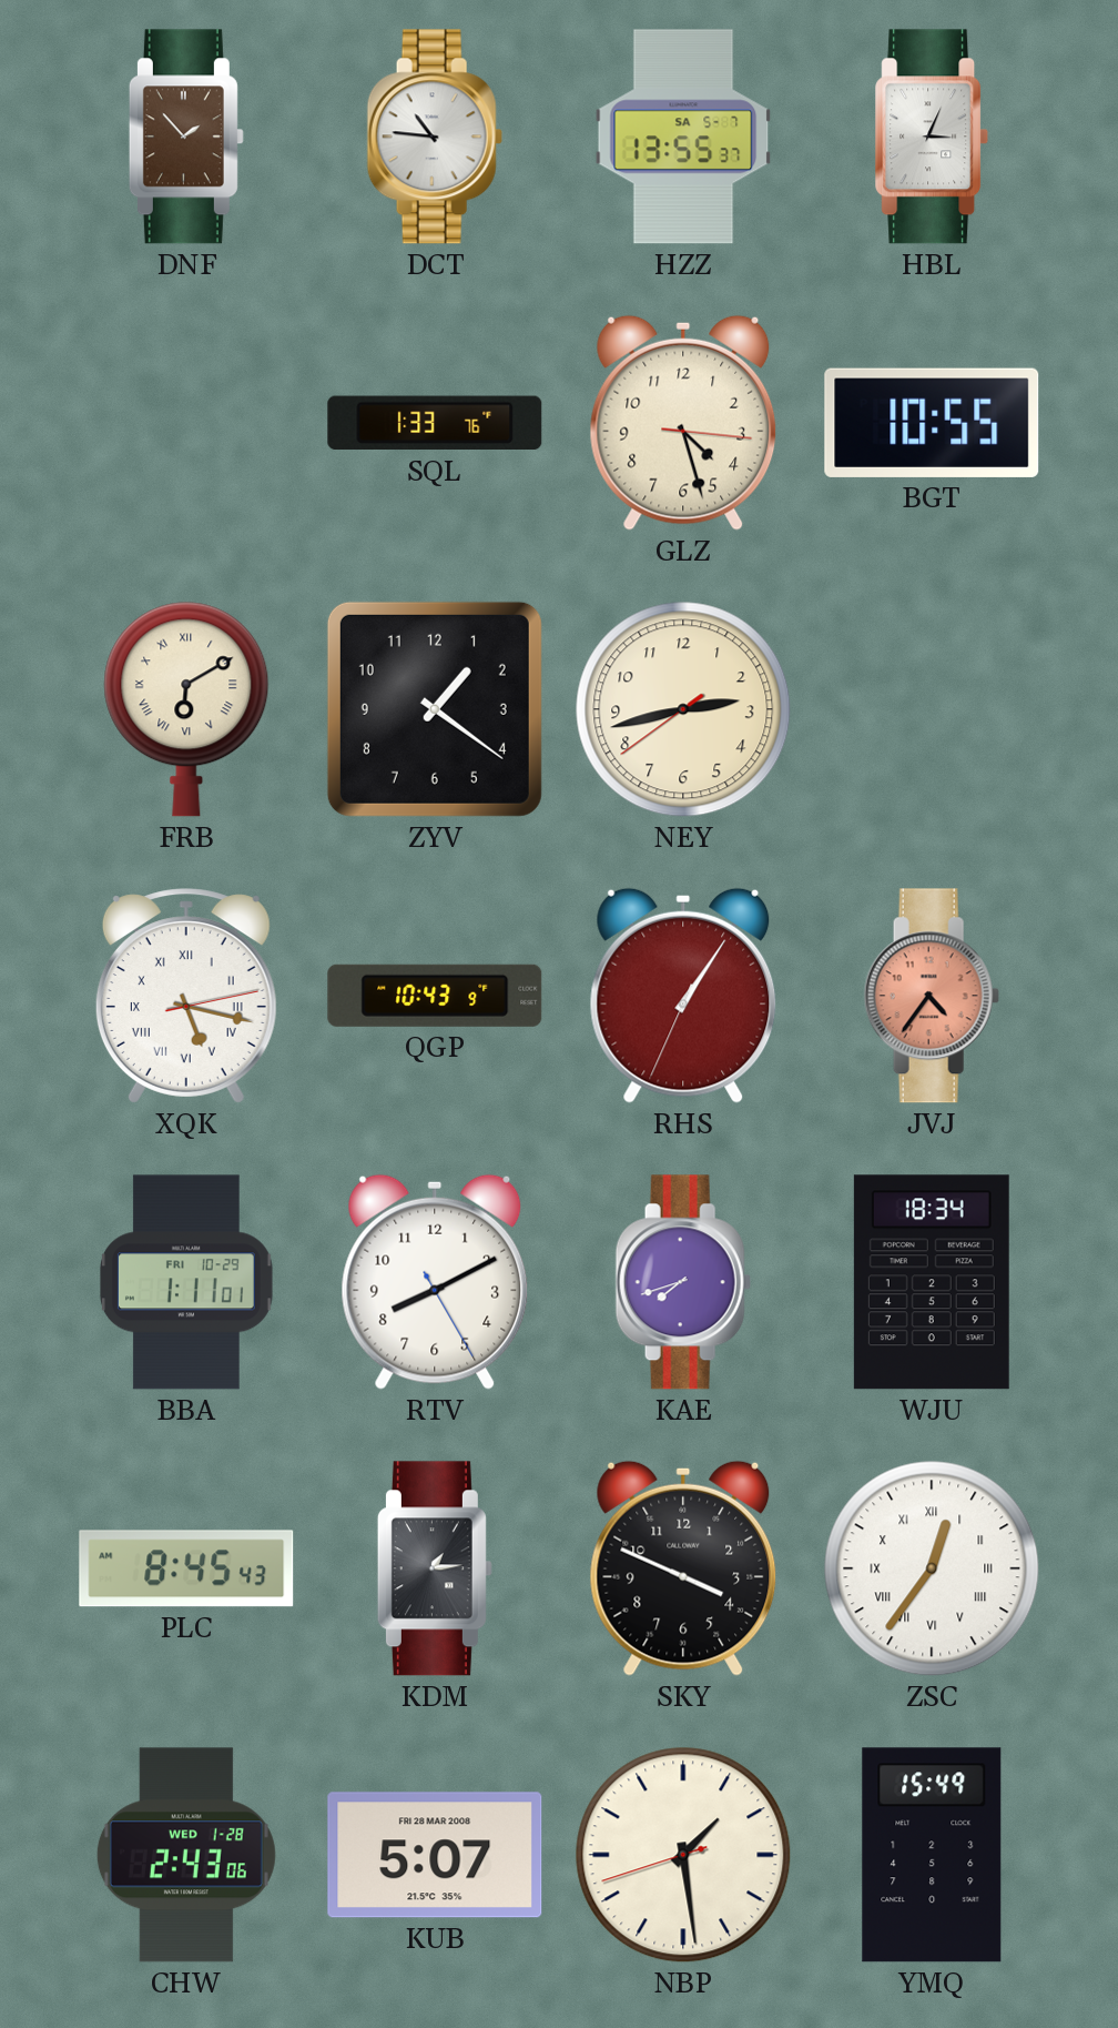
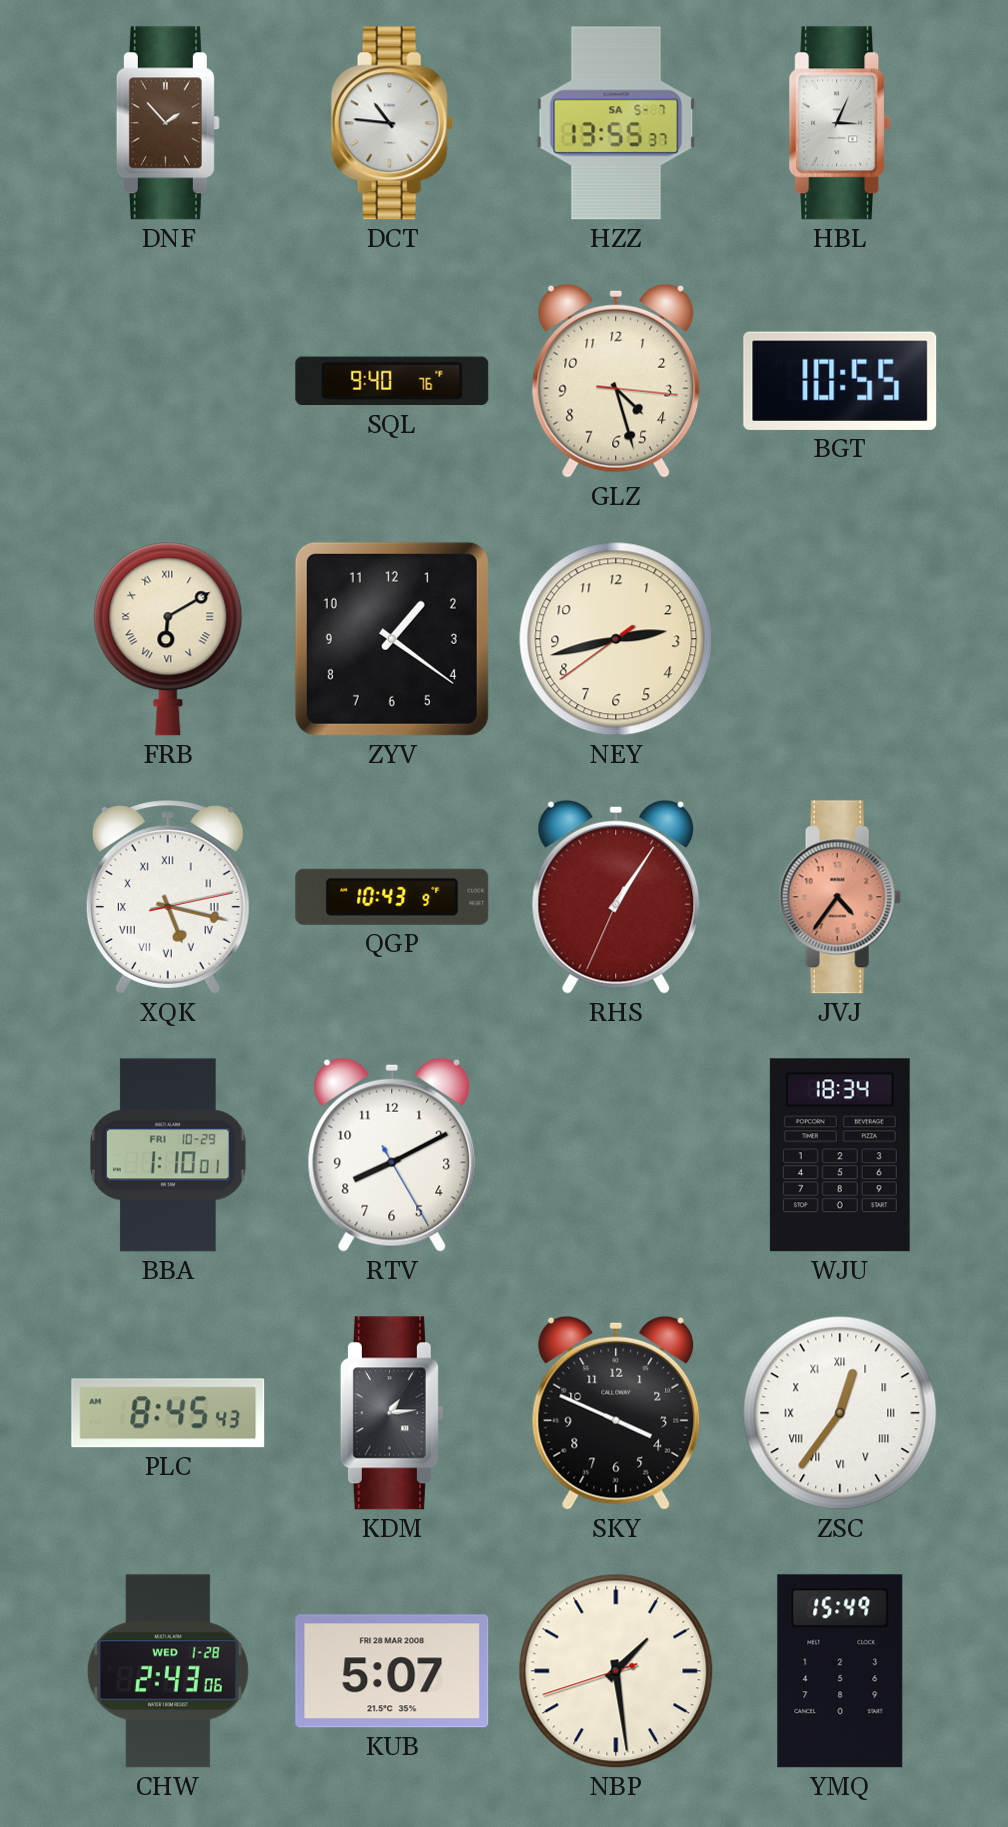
SQL: 1:33 -> 9:40 (392, 381)
BBA: 1:11 -> 1:10 (168, 1155)
KAE: 7:42 -> none (683, 1282)
